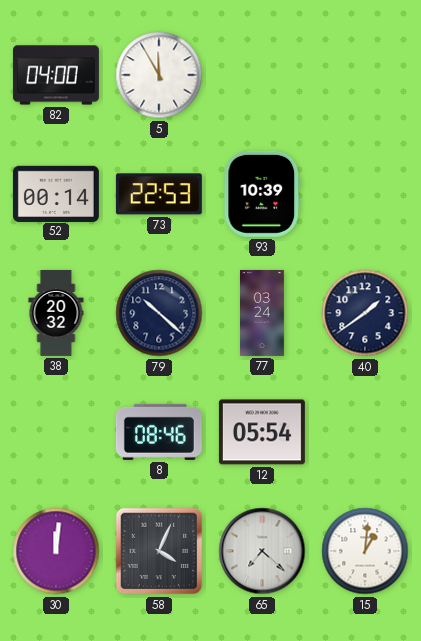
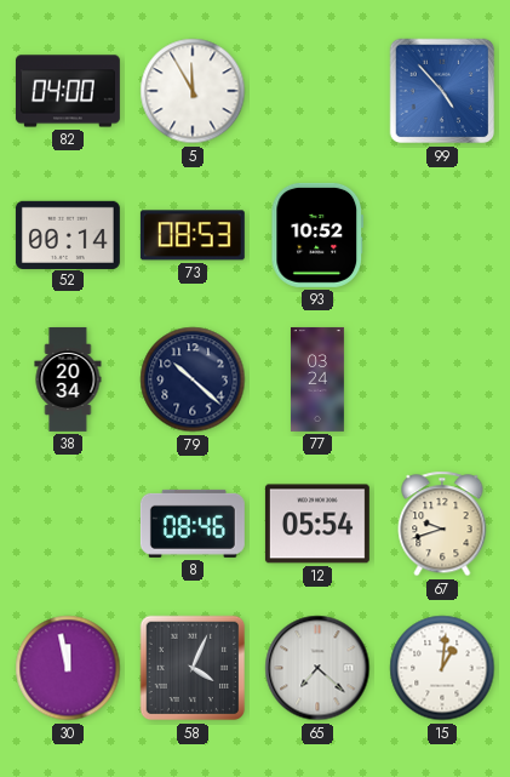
99: none -> 4:53 (442, 91)
73: 22:53 -> 08:53 (193, 235)
93: 10:39 -> 10:52 (317, 235)
38: 20:32 -> 20:34 (68, 379)
40: 1:39 -> none (365, 313)
67: none -> 9:42 (442, 524)
30: 12:01 -> 11:58 (68, 668)
